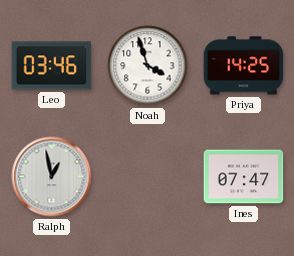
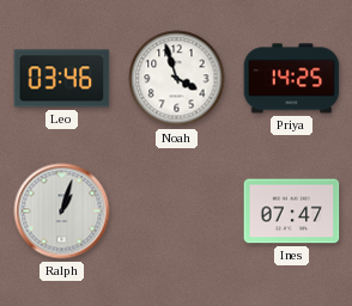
Ralph: 12:58 -> 1:03 (62, 212)
